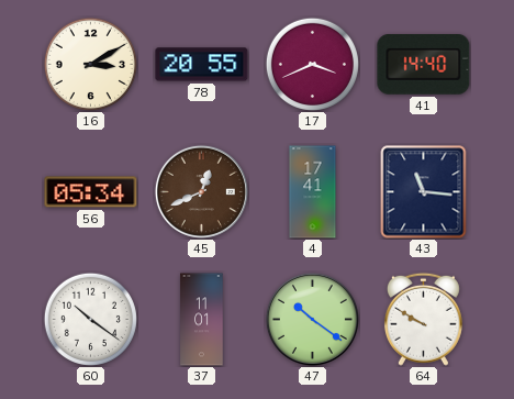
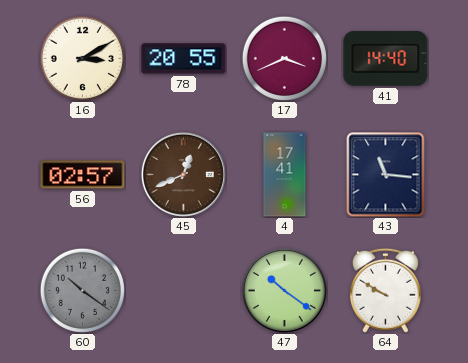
56: 05:34 -> 02:57 (83, 175)
60 dial: white -> grey (82, 290)
37: 11:01 -> none (202, 320)
